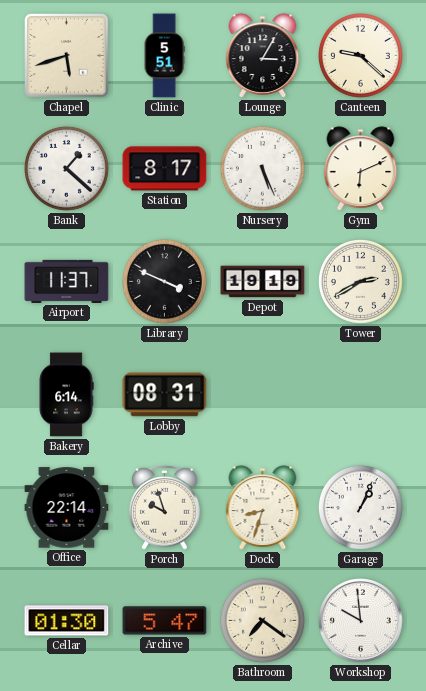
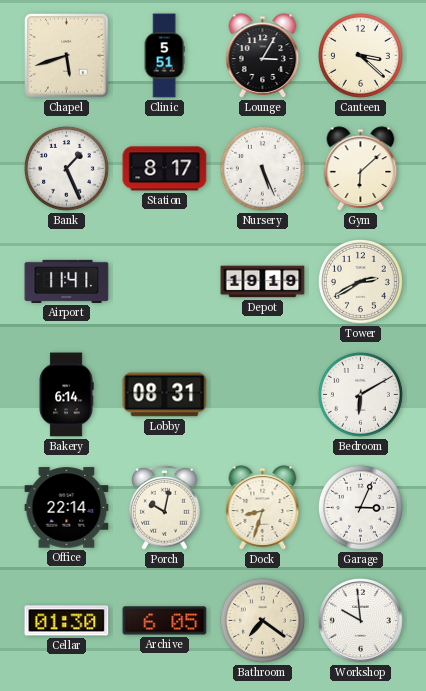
Canteen: 9:22 -> 3:22 (360, 55)
Bank: 1:22 -> 1:26 (66, 168)
Gym: 6:11 -> 6:08 (361, 169)
Airport: 11:37 -> 11:41 (67, 281)
Library: 3:49 -> none (164, 281)
Bedroom: none -> 6:10 (360, 394)
Porch: 9:57 -> 10:02 (165, 507)
Garage: 1:04 -> 3:04 (360, 507)
Archive: 5:47 -> 6:05 (165, 621)
